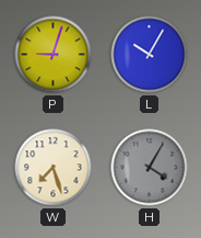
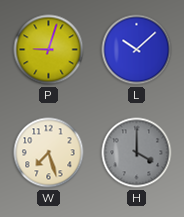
L: 10:05 -> 10:08 (137, 50)
H: 4:05 -> 4:00 (137, 153)
